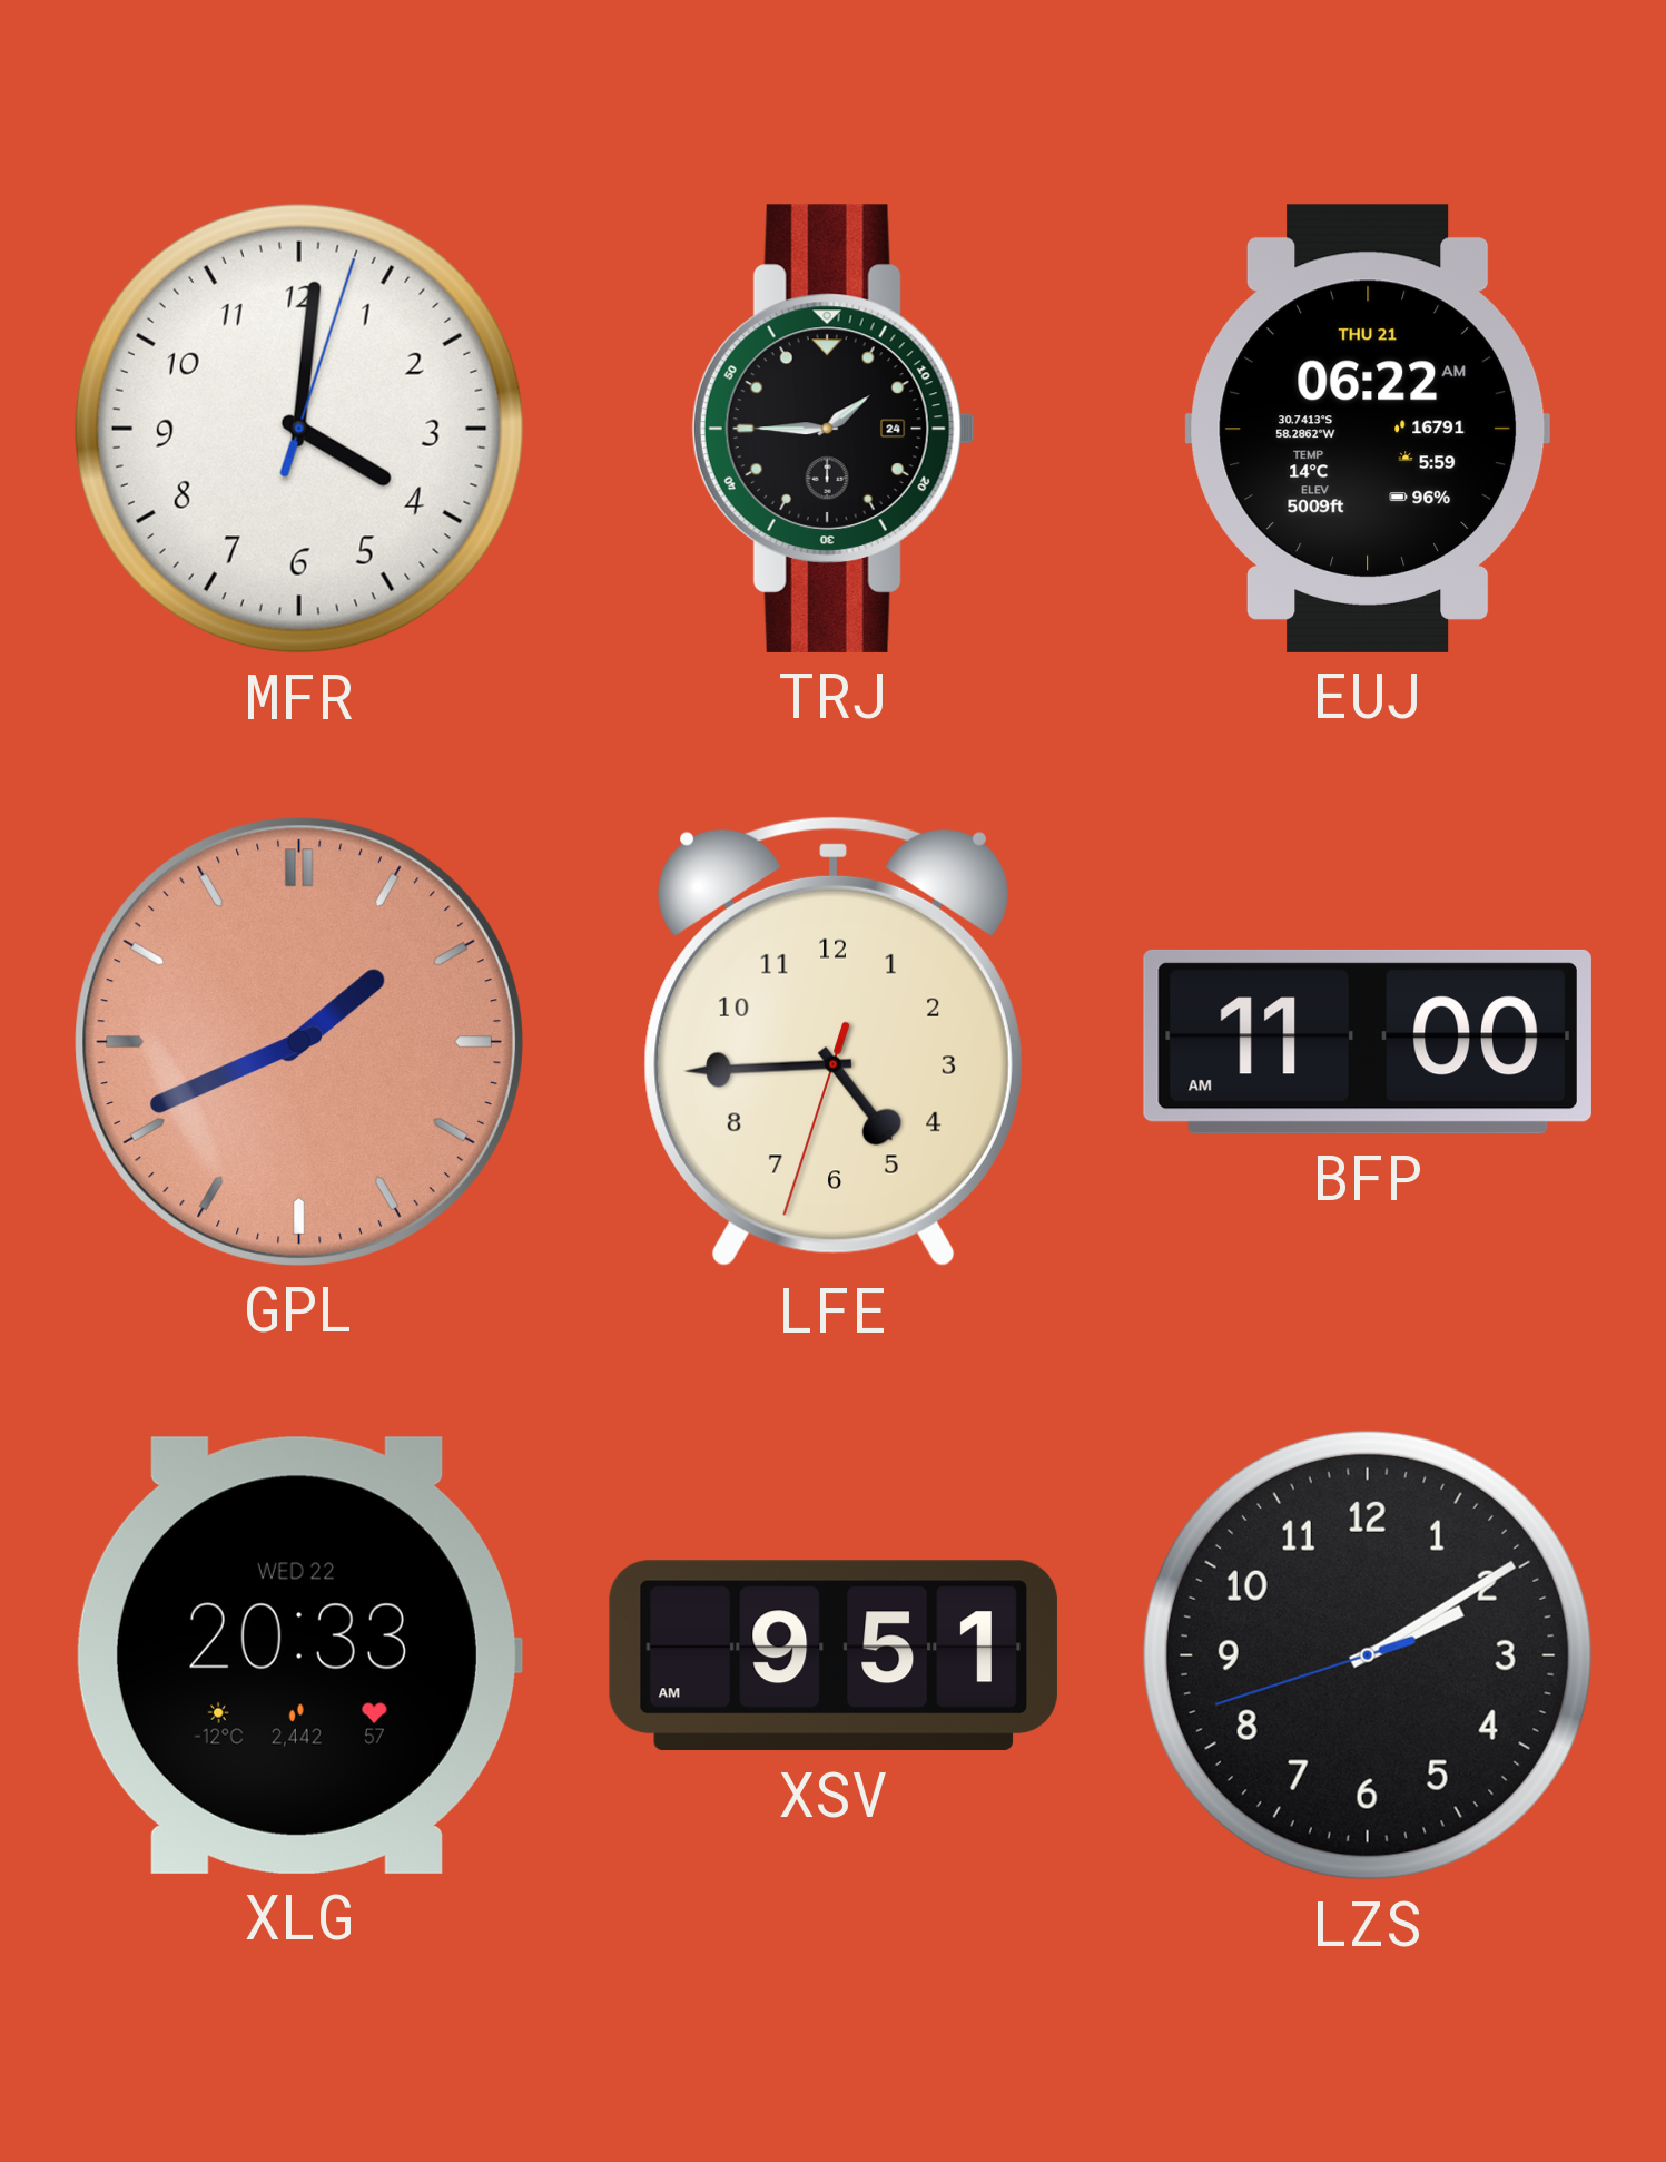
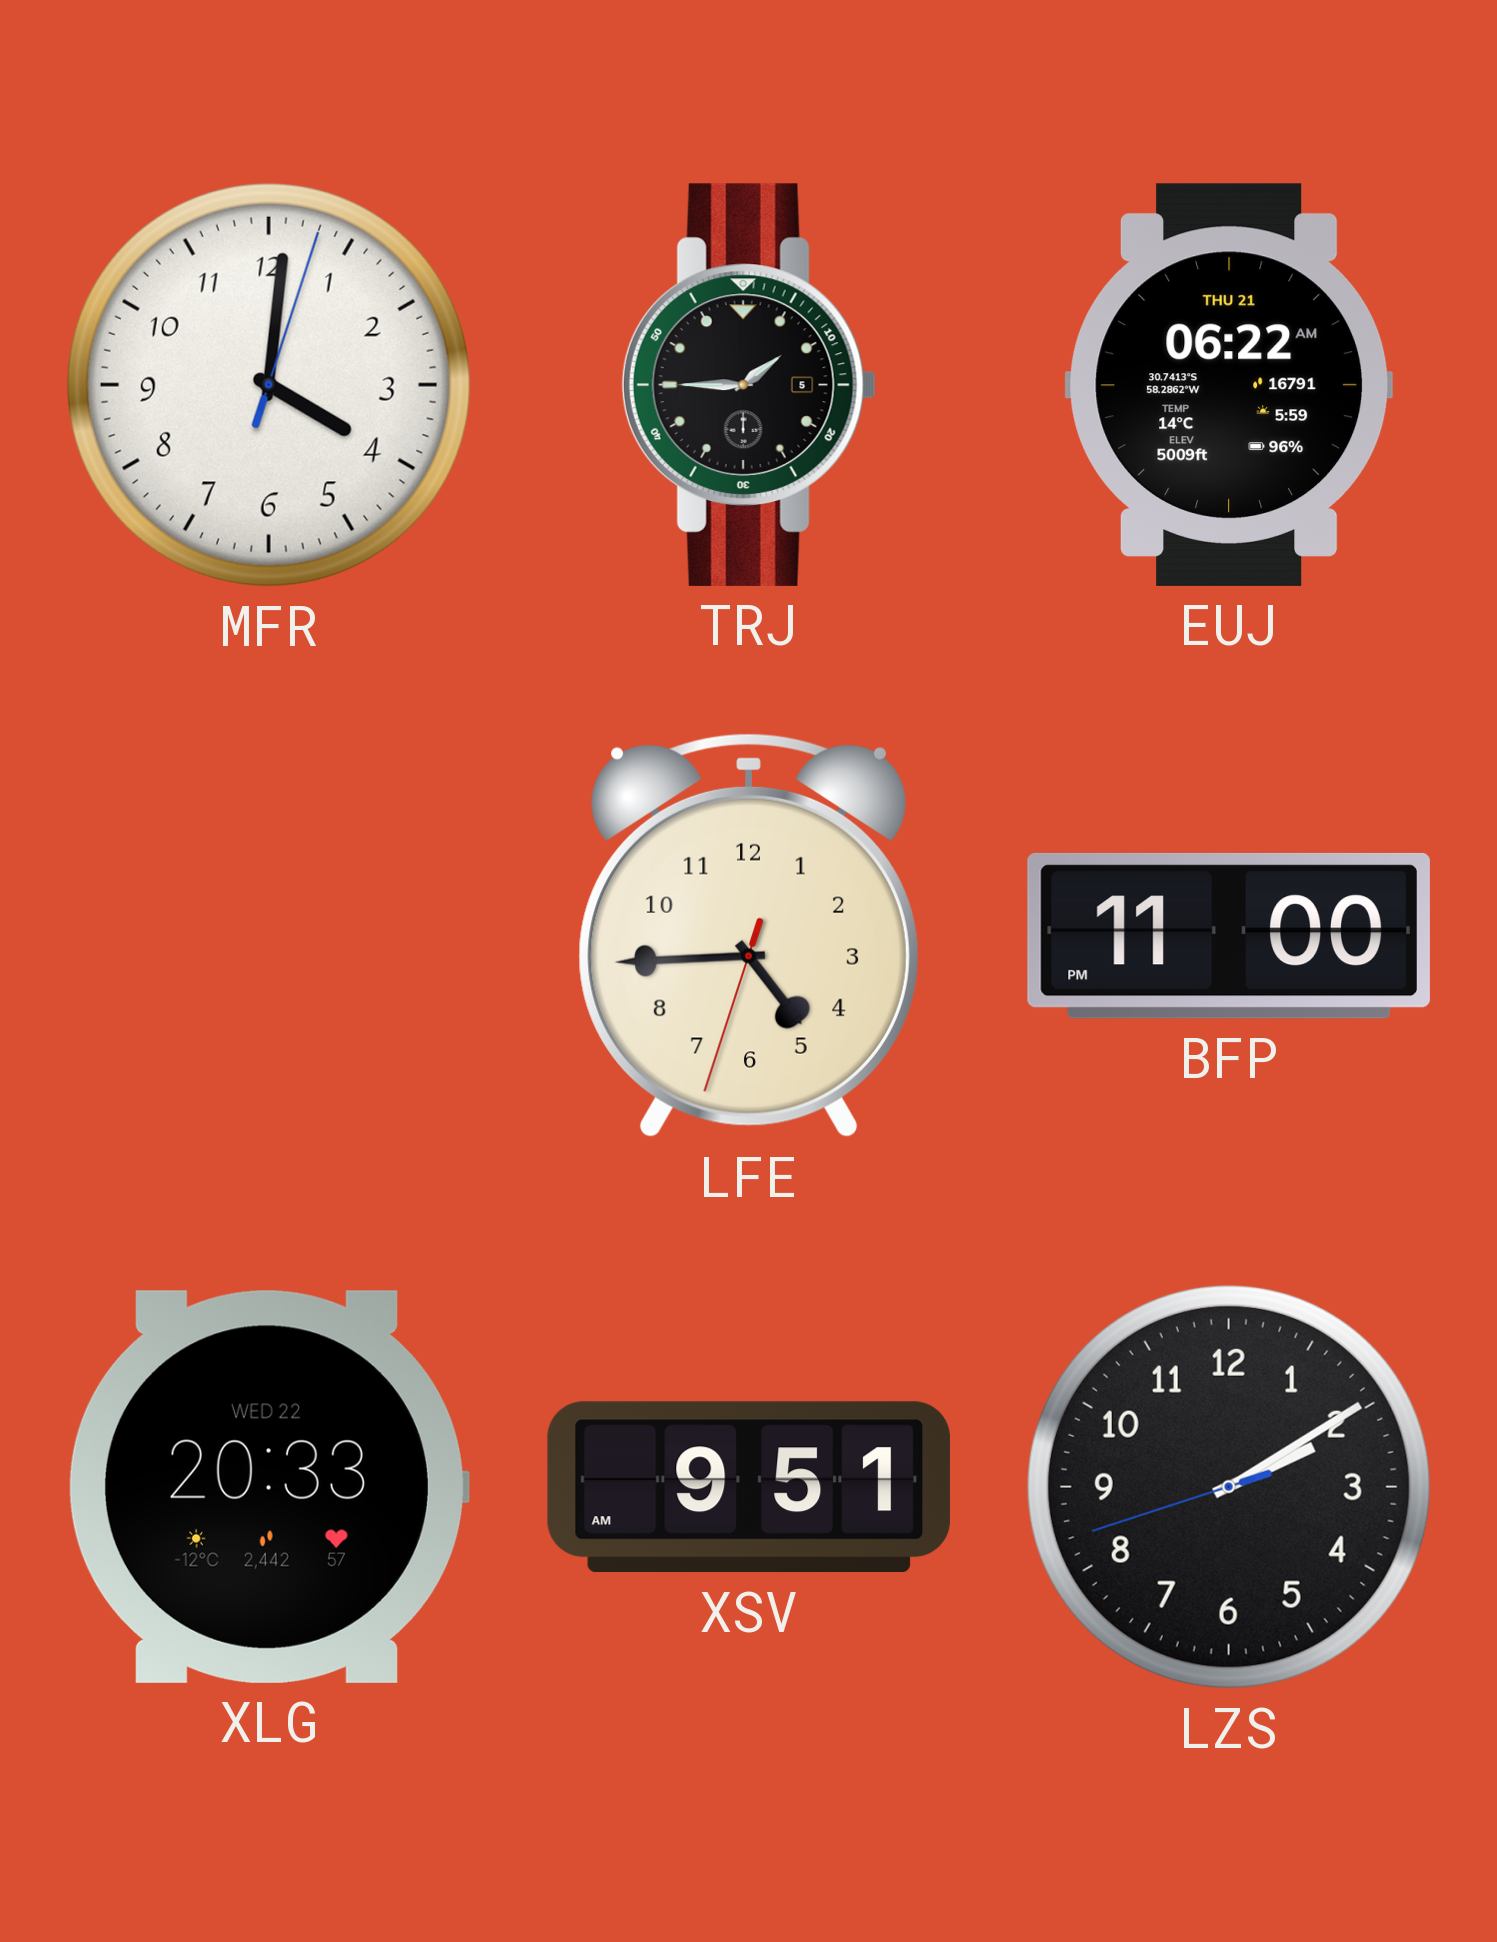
TRJ date: 24 -> 5 (749, 385)
GPL: 1:41 -> none (299, 1042)
BFP: 11:00 AM -> 11:00 PM (1229, 936)
